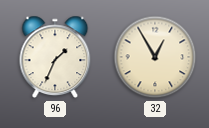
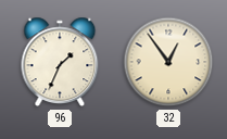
32: 12:55 -> 12:54 (168, 62)
